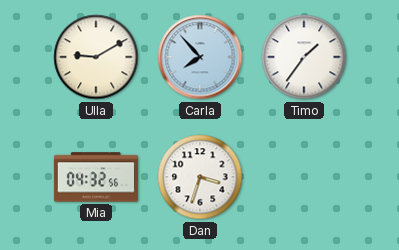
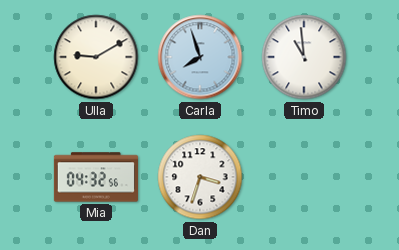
Carla: 7:53 -> 7:57 (200, 57)
Timo: 1:36 -> 10:59 (304, 57)
